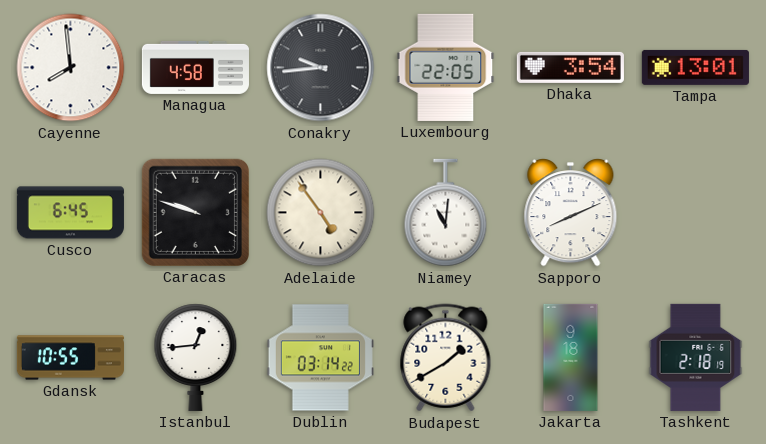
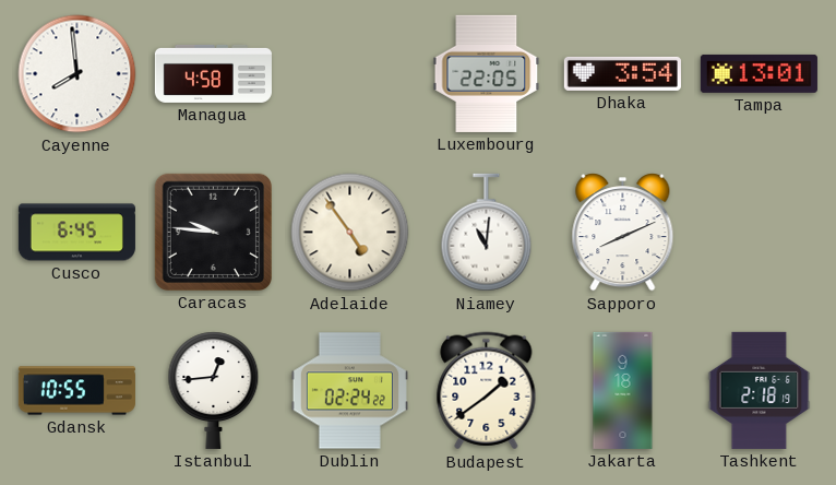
Conakry: 9:44 -> none (321, 68)
Caracas: 9:48 -> 9:46 (213, 232)
Dublin: 03:14 -> 02:24 (349, 391)
Budapest: 1:40 -> 1:39 (487, 391)
